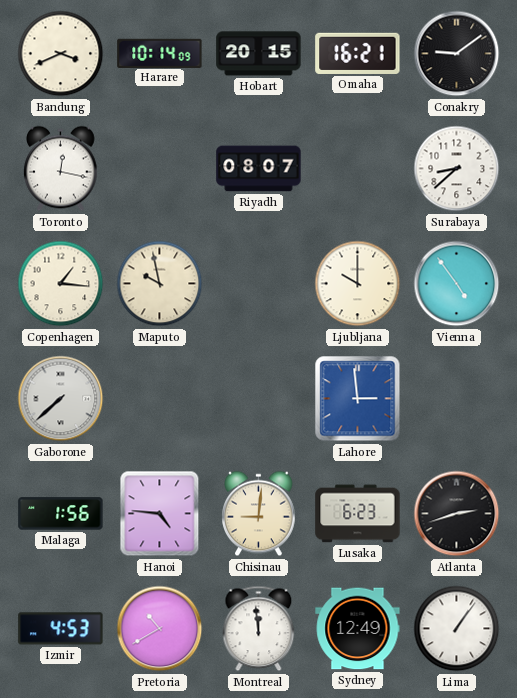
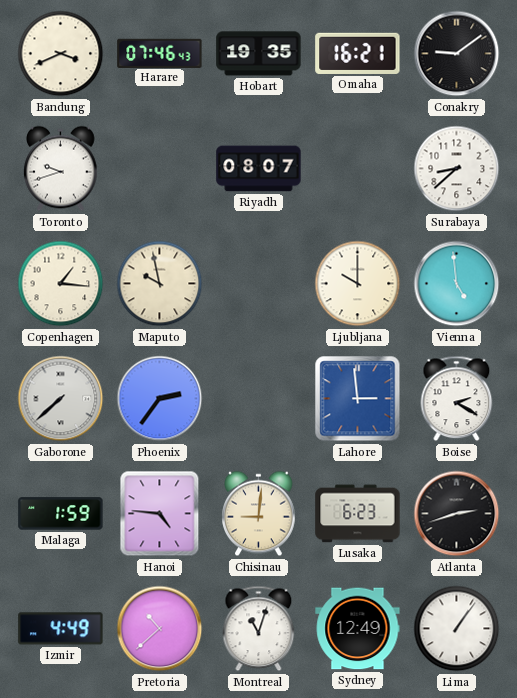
Harare: 10:14 -> 07:46 (160, 53)
Hobart: 20:15 -> 19:35 (259, 54)
Toronto: 12:17 -> 9:42 (61, 169)
Vienna: 4:54 -> 4:59 (457, 284)
Phoenix: none -> 2:36 (160, 399)
Boise: none -> 2:20 (457, 399)
Malaga: 1:56 -> 1:59 (61, 514)
Izmir: 4:53 -> 4:49 (61, 629)
Pretoria: 10:40 -> 10:38 (160, 629)
Montreal: 11:59 -> 11:03 (259, 629)
